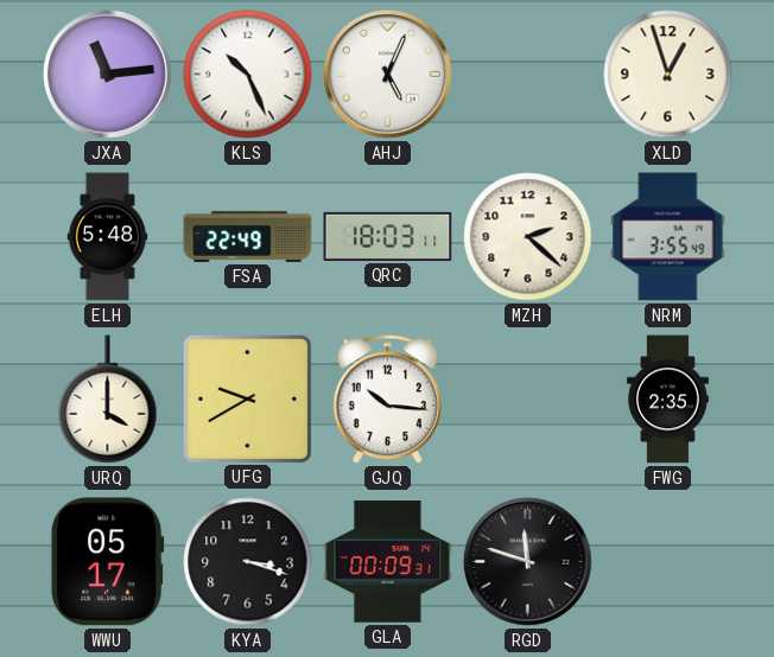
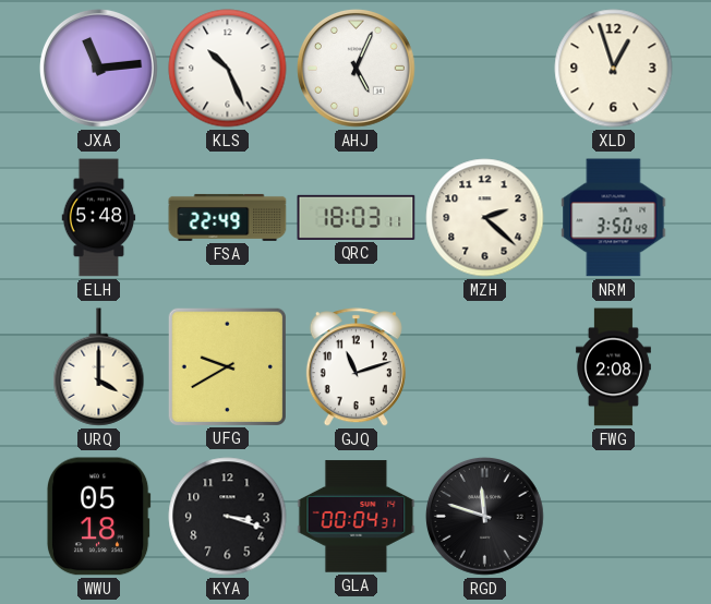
NRM: 3:55 -> 3:50 (614, 218)
GJQ: 10:16 -> 11:12 (355, 367)
FWG: 2:35 -> 2:08 (613, 367)
WWU: 05:17 -> 05:18 (98, 517)
GLA: 00:09 -> 00:04 (357, 517)
